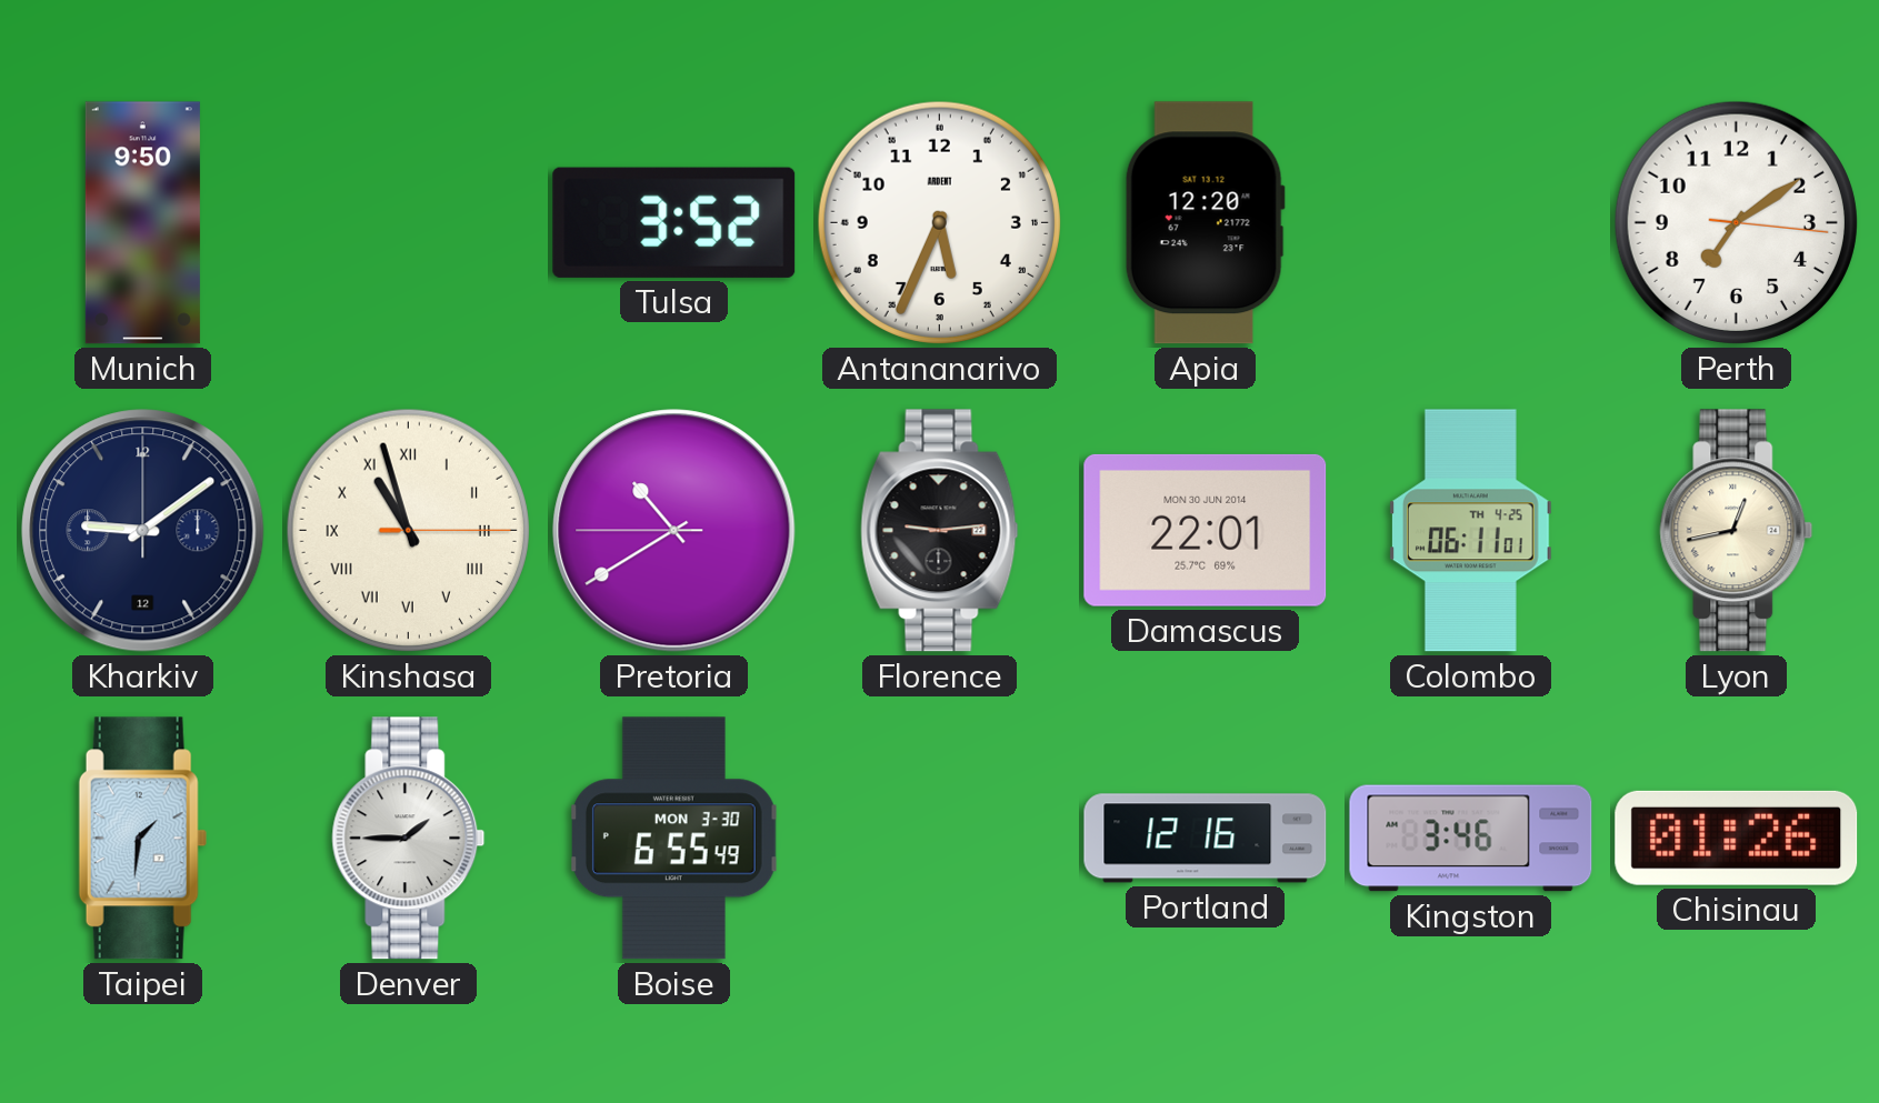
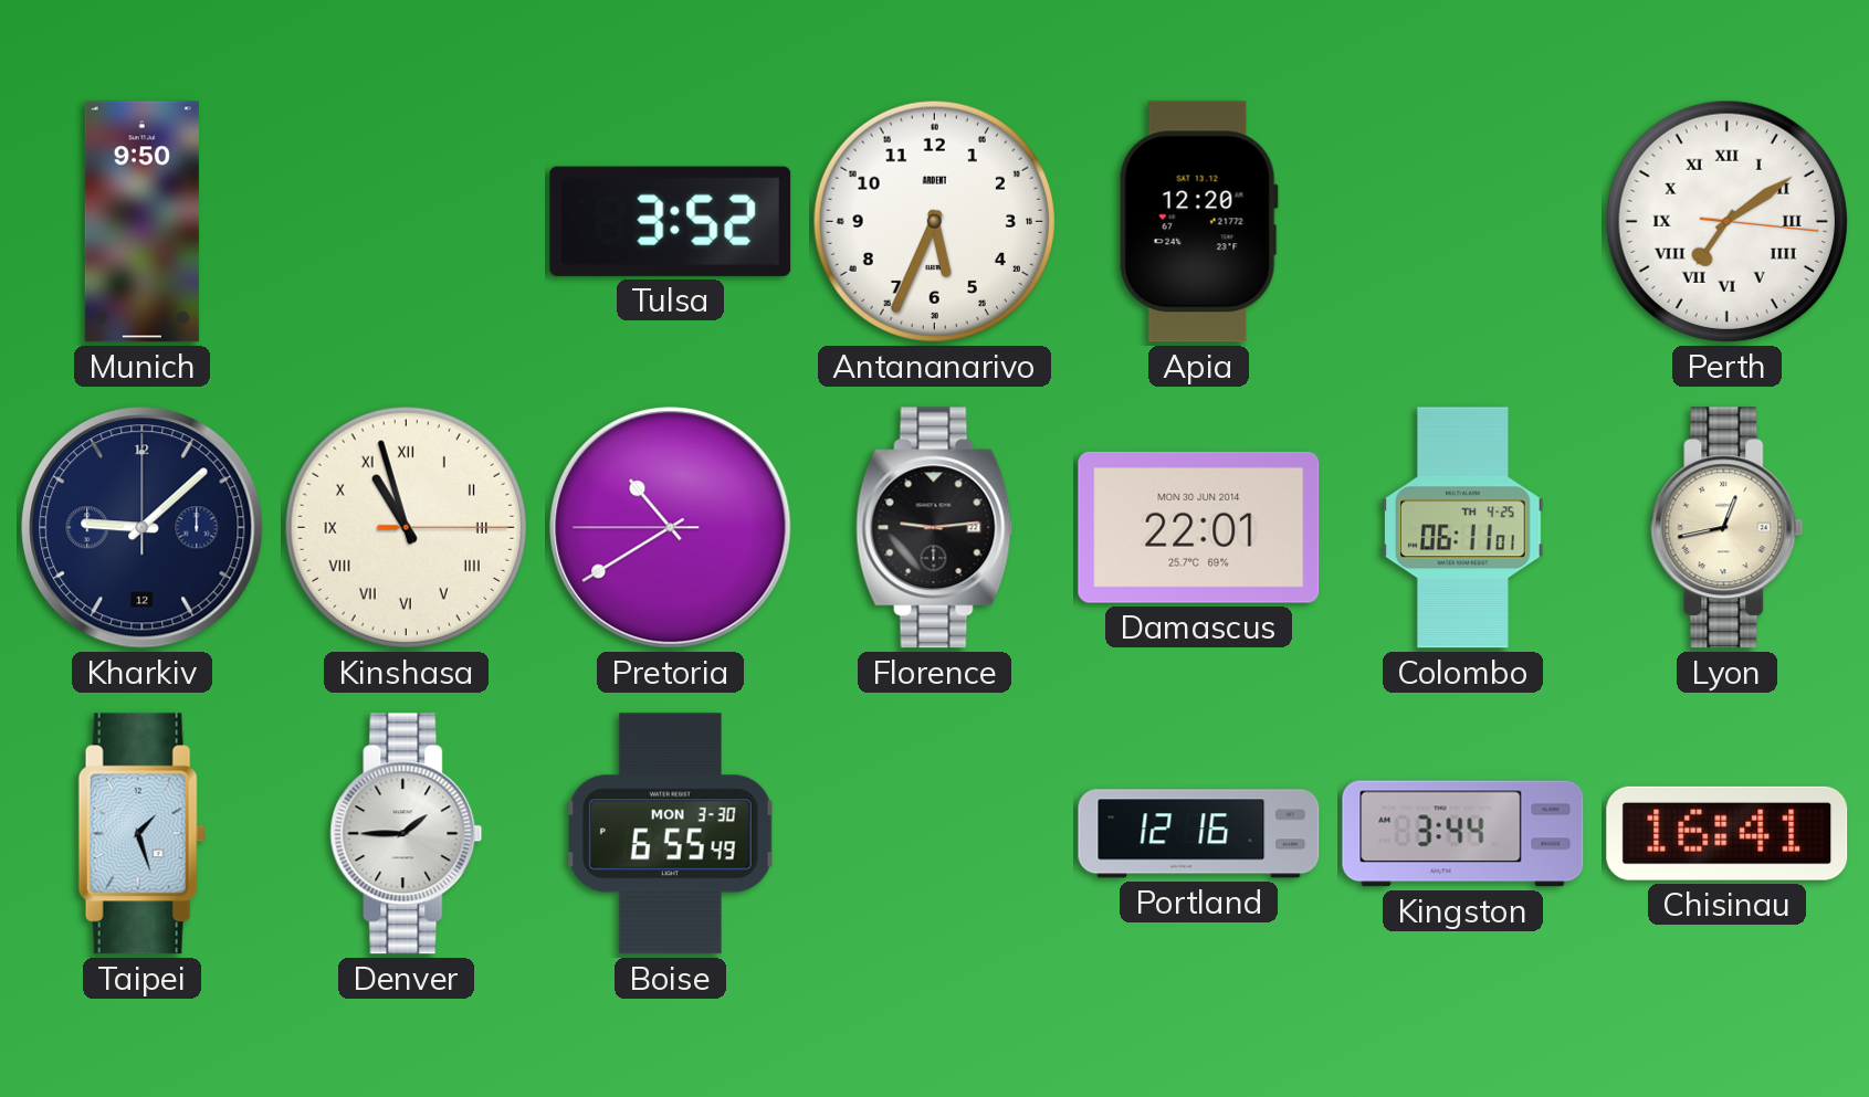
Perth numerals: Arabic -> Roman (1726, 221)
Kharkiv: 9:09 -> 9:08 (143, 528)
Taipei: 1:31 -> 1:27 (141, 834)
Kingston: 3:46 -> 3:44 (1463, 834)
Chisinau: 01:26 -> 16:41 (1728, 833)
